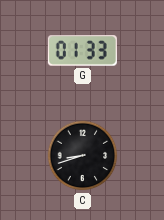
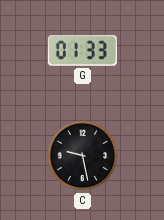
C: 8:42 -> 9:28 (83, 156)
